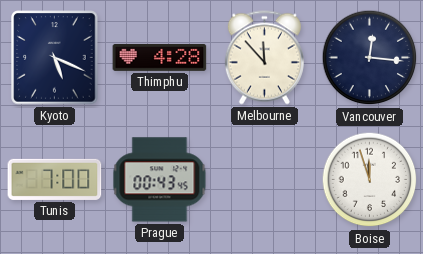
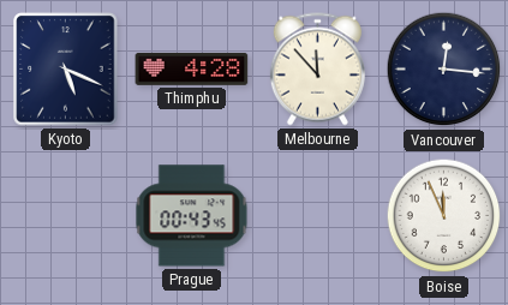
Tunis: 7:00 -> none (55, 179)
Boise: 11:57 -> 11:56 (444, 216)
